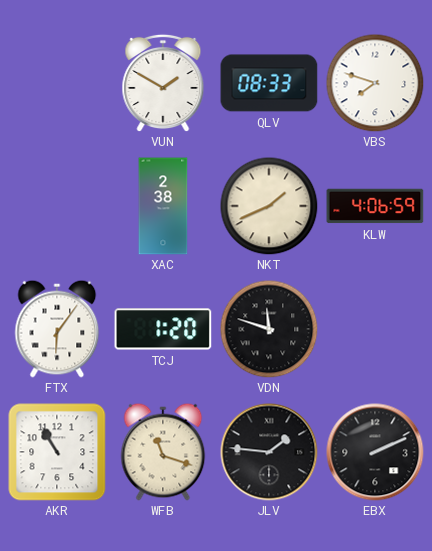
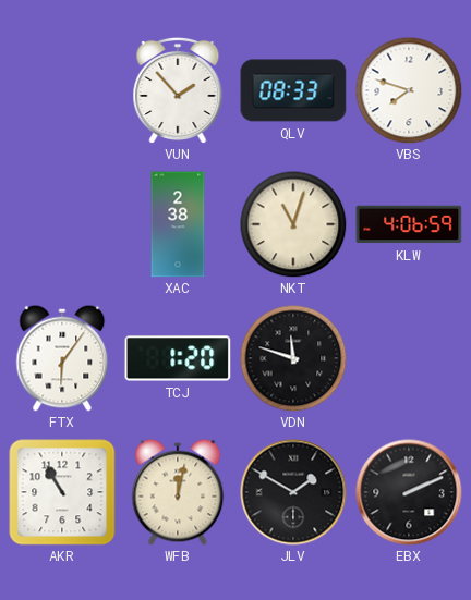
VUN: 1:50 -> 1:53 (178, 90)
NKT: 1:41 -> 11:03 (293, 224)
WFB: 11:18 -> 12:02 (178, 492)
JLV: 1:46 -> 1:50 (293, 492)
